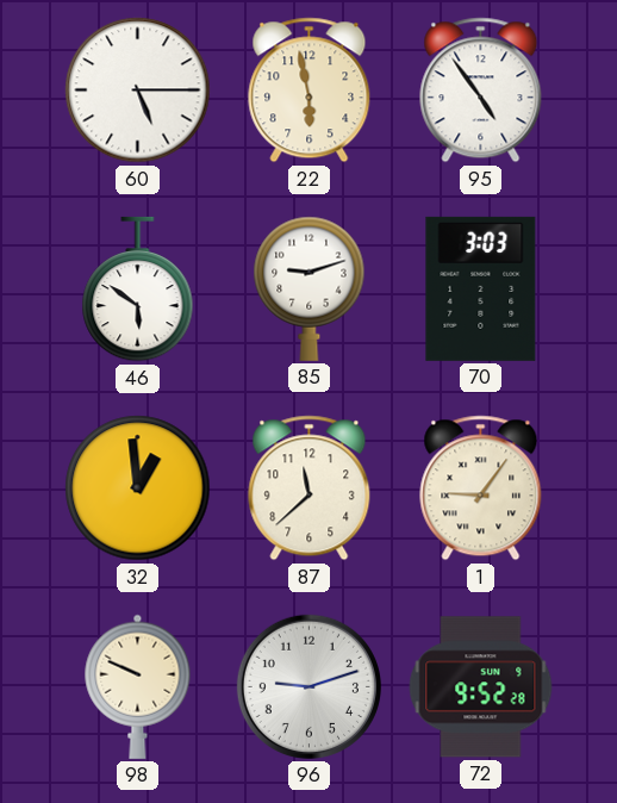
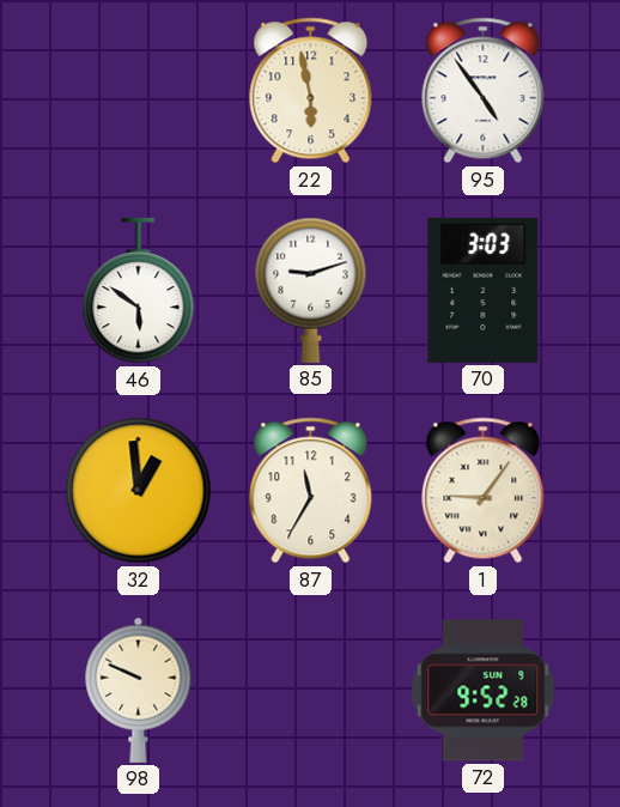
60: 5:15 -> none (138, 91)
87: 11:38 -> 11:35 (311, 491)
96: 9:12 -> none (308, 686)
